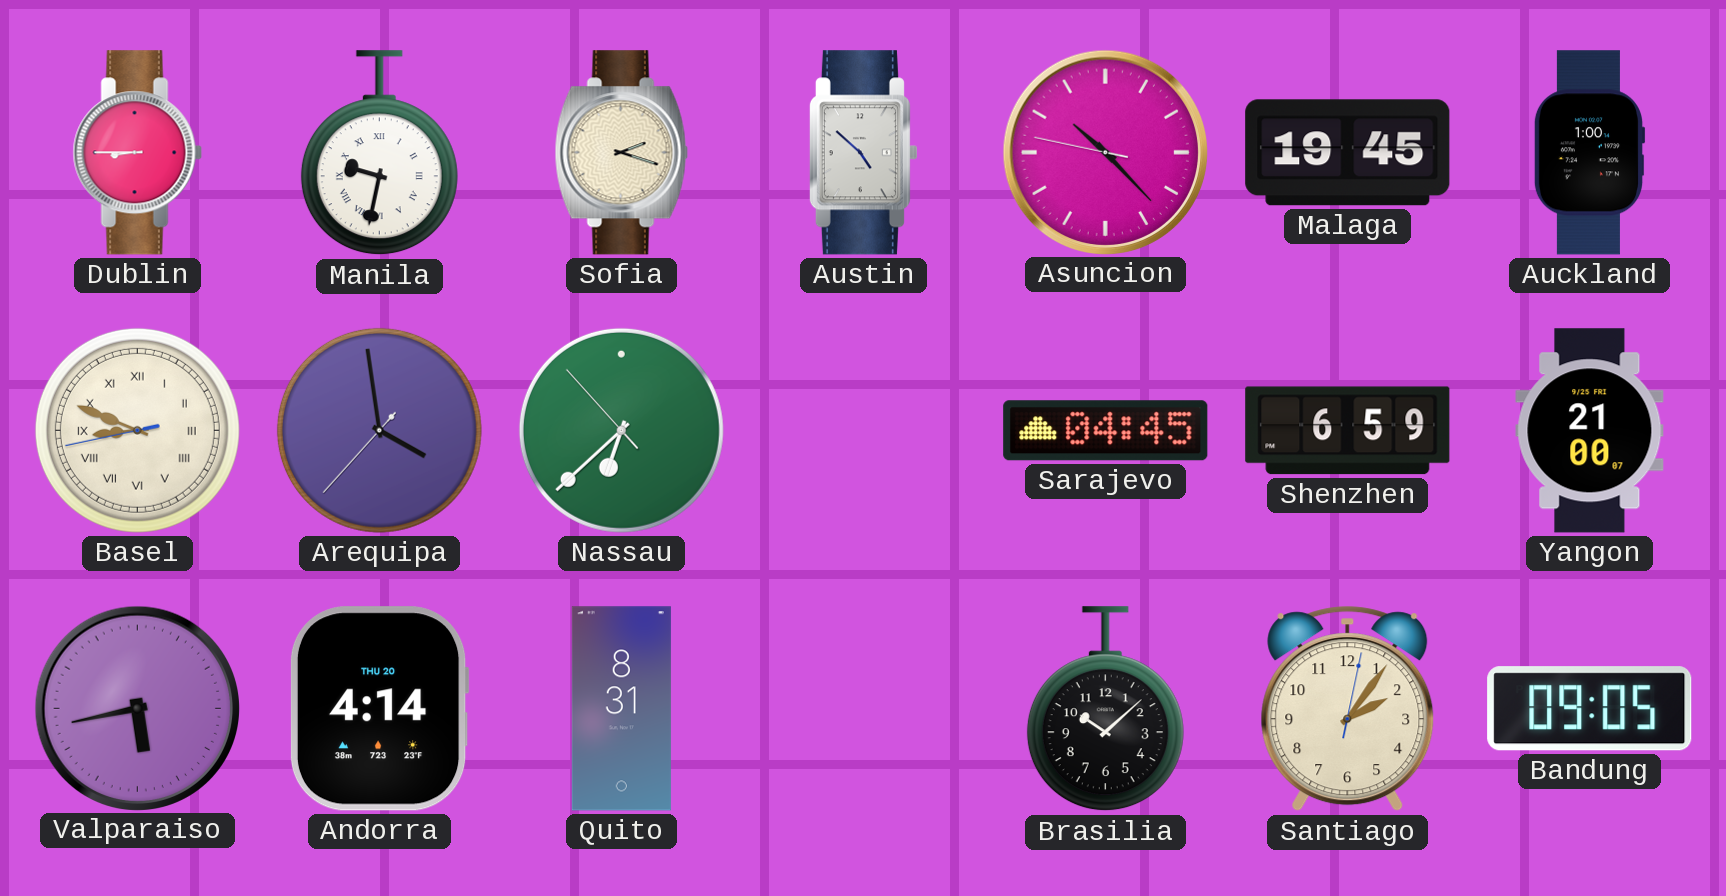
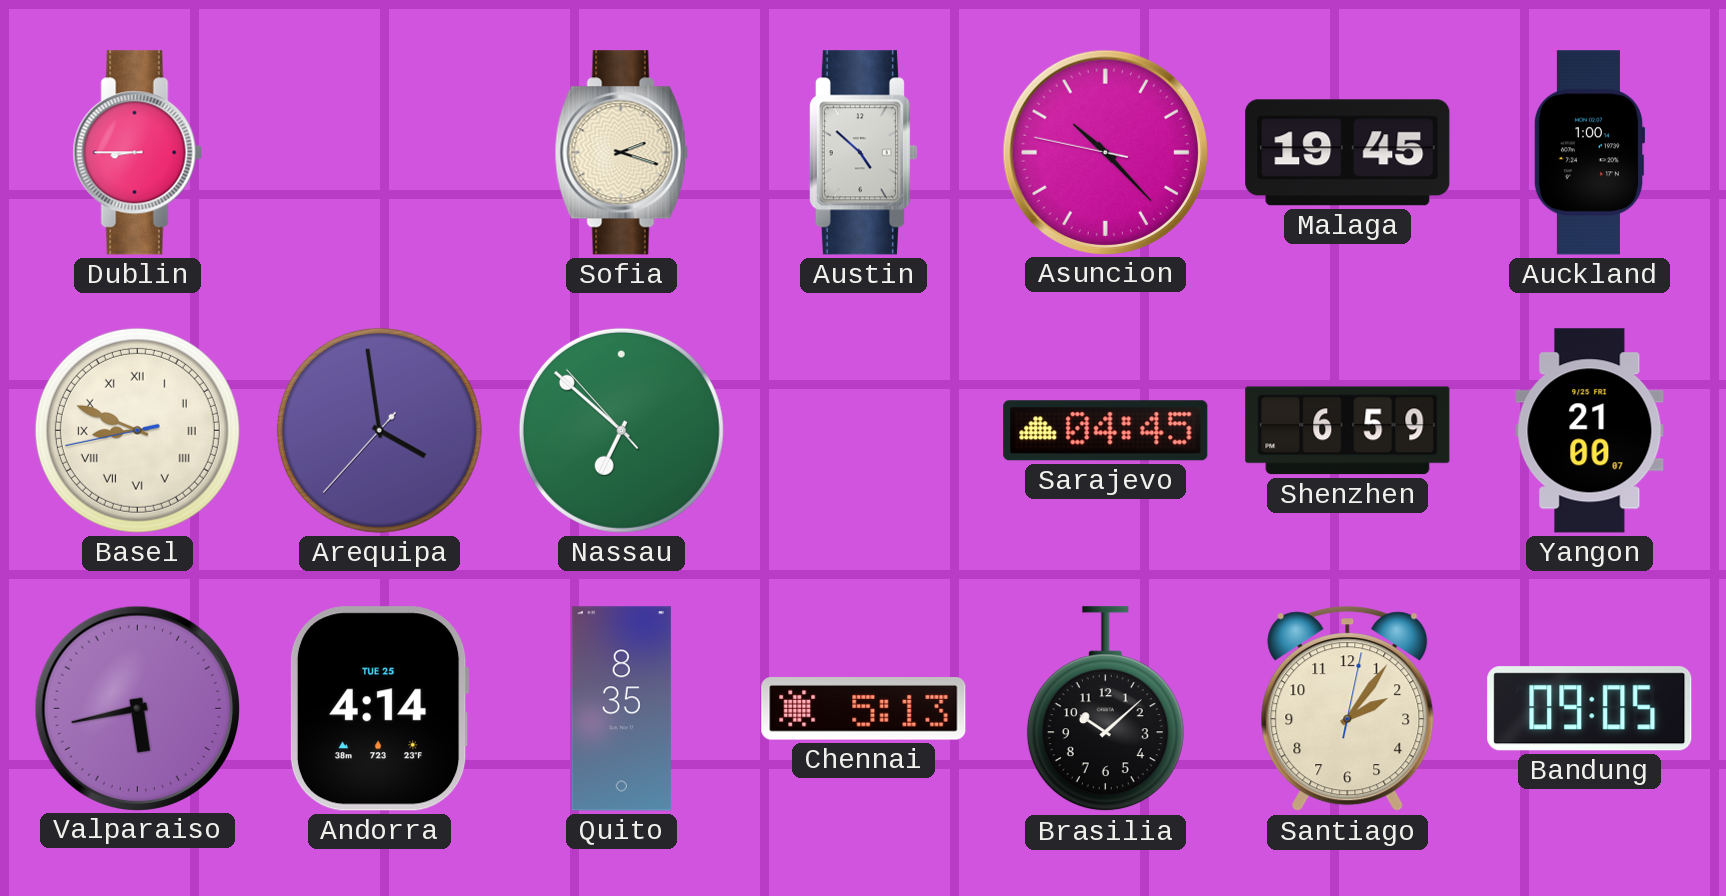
Manila: 9:32 -> none (379, 153)
Nassau: 6:37 -> 6:51 (621, 430)
Andorra date: THU 20 -> TUE 25 (379, 709)
Quito: 8:31 -> 8:35 (621, 709)
Chennai: none -> 5:13 (864, 709)
